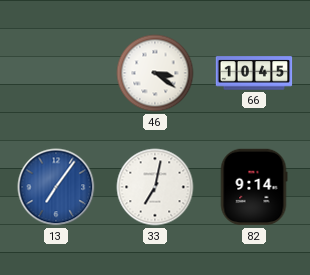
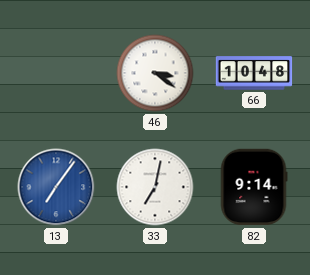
66: 10:45 -> 10:48 (254, 73)
